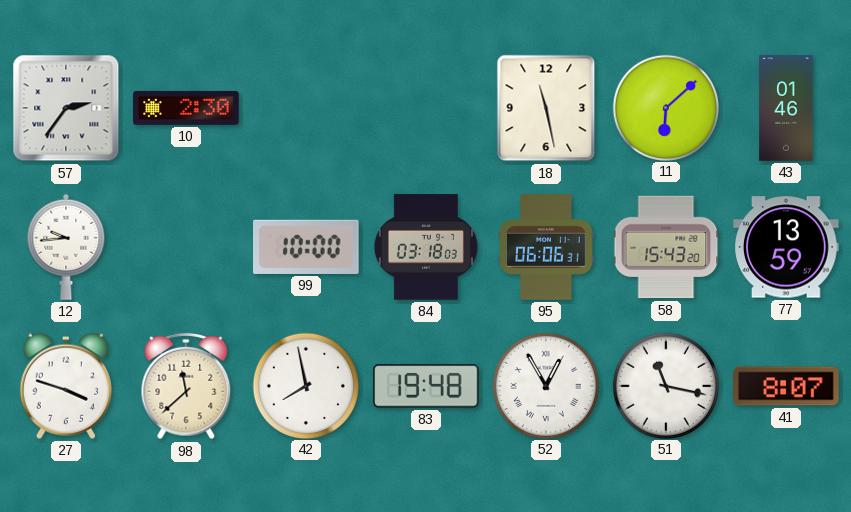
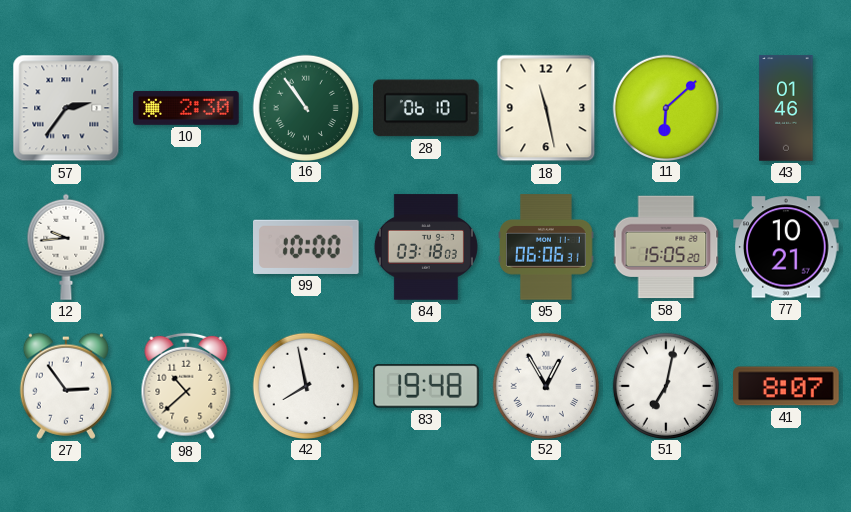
16: none -> 10:54 (305, 107)
28: none -> 06:10 (427, 108)
58: 15:43 -> 15:05 (666, 247)
77: 13:59 -> 10:21 (786, 247)
27: 3:48 -> 2:54 (65, 386)
98: 11:38 -> 10:38 (186, 386)
51: 11:17 -> 7:02 (665, 385)
